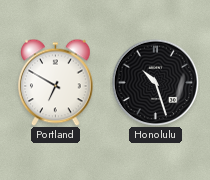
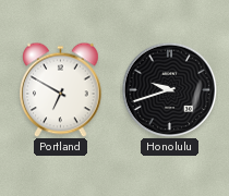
Honolulu: 10:27 -> 9:42 (169, 89)
